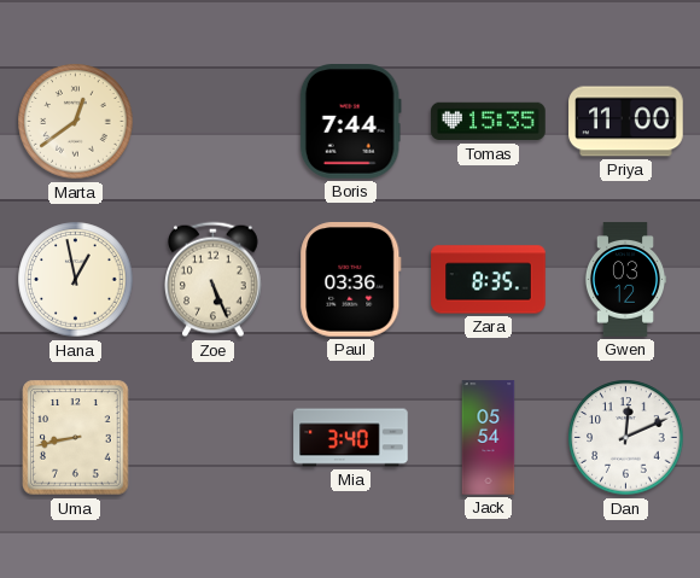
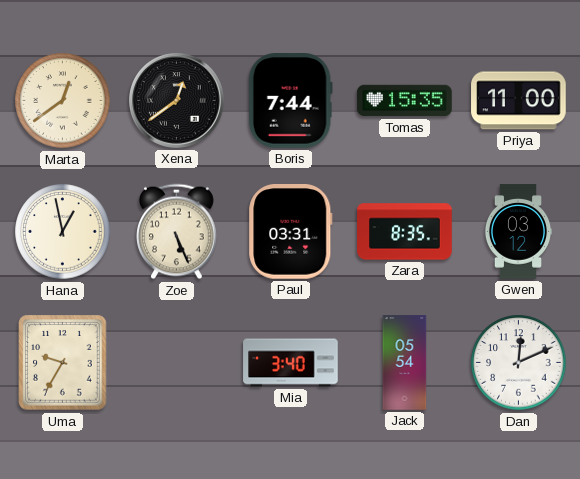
Xena: none -> 12:39 (177, 101)
Paul: 03:36 -> 03:31 (291, 232)
Uma: 8:43 -> 9:35 (63, 363)
